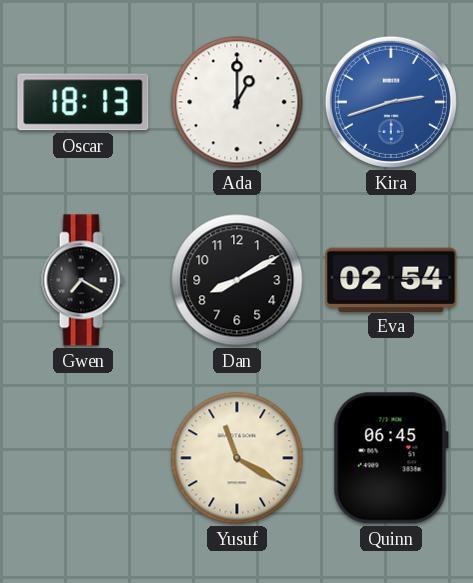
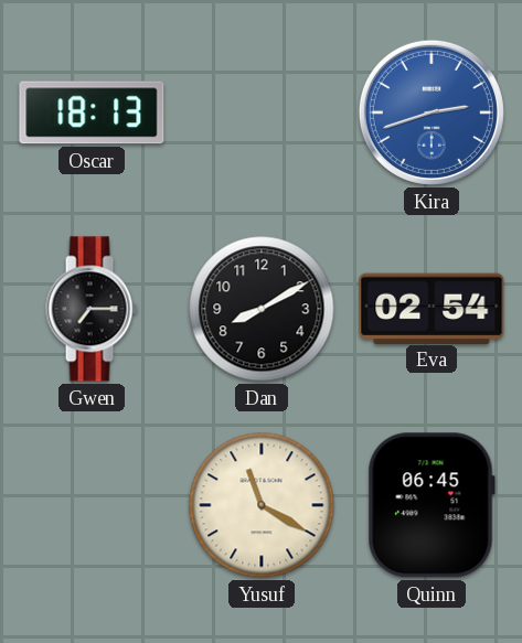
Ada: 1:00 -> none (237, 102)
Gwen: 7:20 -> 7:15 (92, 309)
